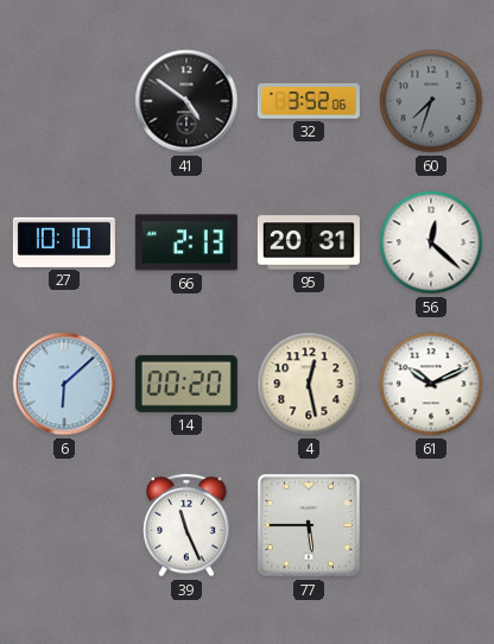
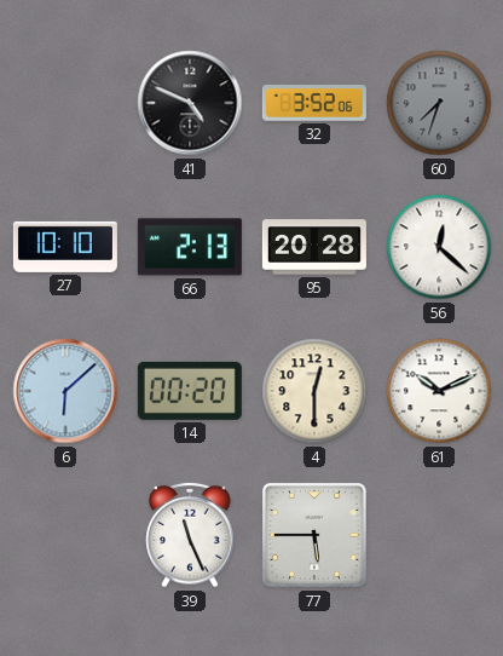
41: 4:51 -> 4:49 (190, 103)
95: 20:31 -> 20:28 (314, 247)
4: 12:28 -> 12:30 (314, 391)
